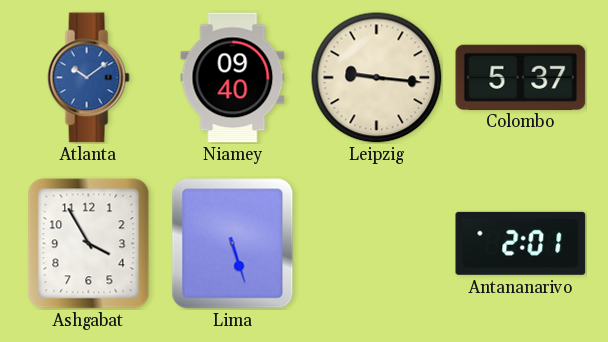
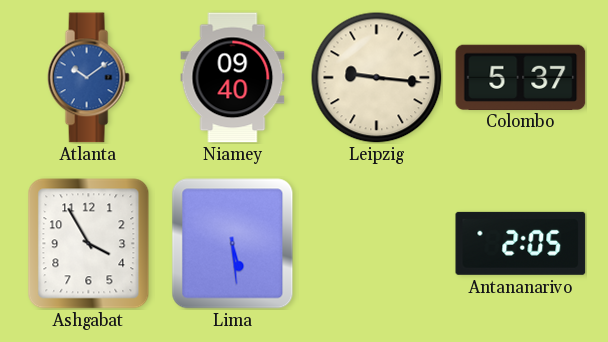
Lima: 5:27 -> 5:29 (233, 244)
Antananarivo: 2:01 -> 2:05 (521, 243)
